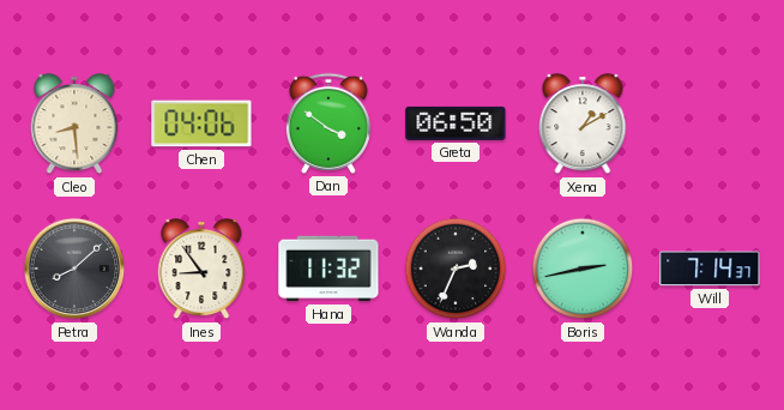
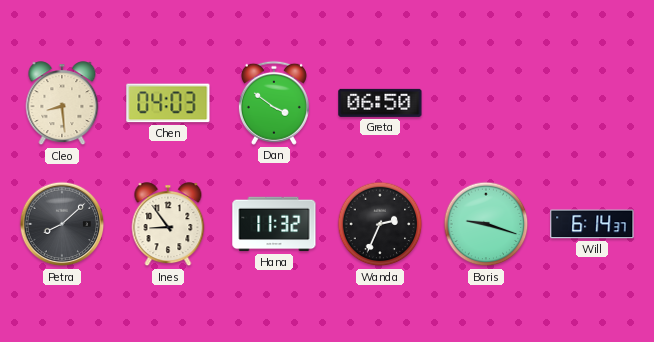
Chen: 04:06 -> 04:03 (168, 103)
Xena: 1:10 -> none (583, 125)
Boris: 2:43 -> 9:18 (486, 224)
Will: 7:14 -> 6:14 (592, 224)
